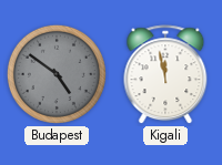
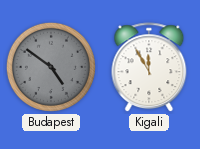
Kigali: 11:58 -> 11:55 (149, 68)
